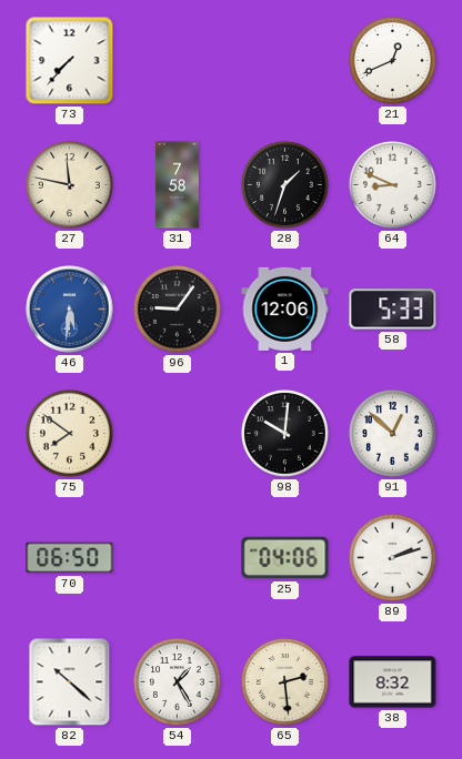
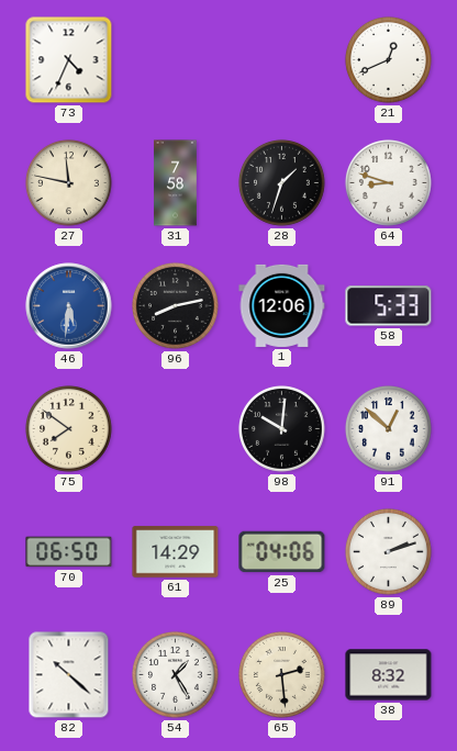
73: 7:37 -> 4:34 (69, 60)
64: 8:49 -> 8:48 (389, 183)
96: 9:06 -> 8:13 (176, 306)
61: none -> 14:29 (176, 552)
